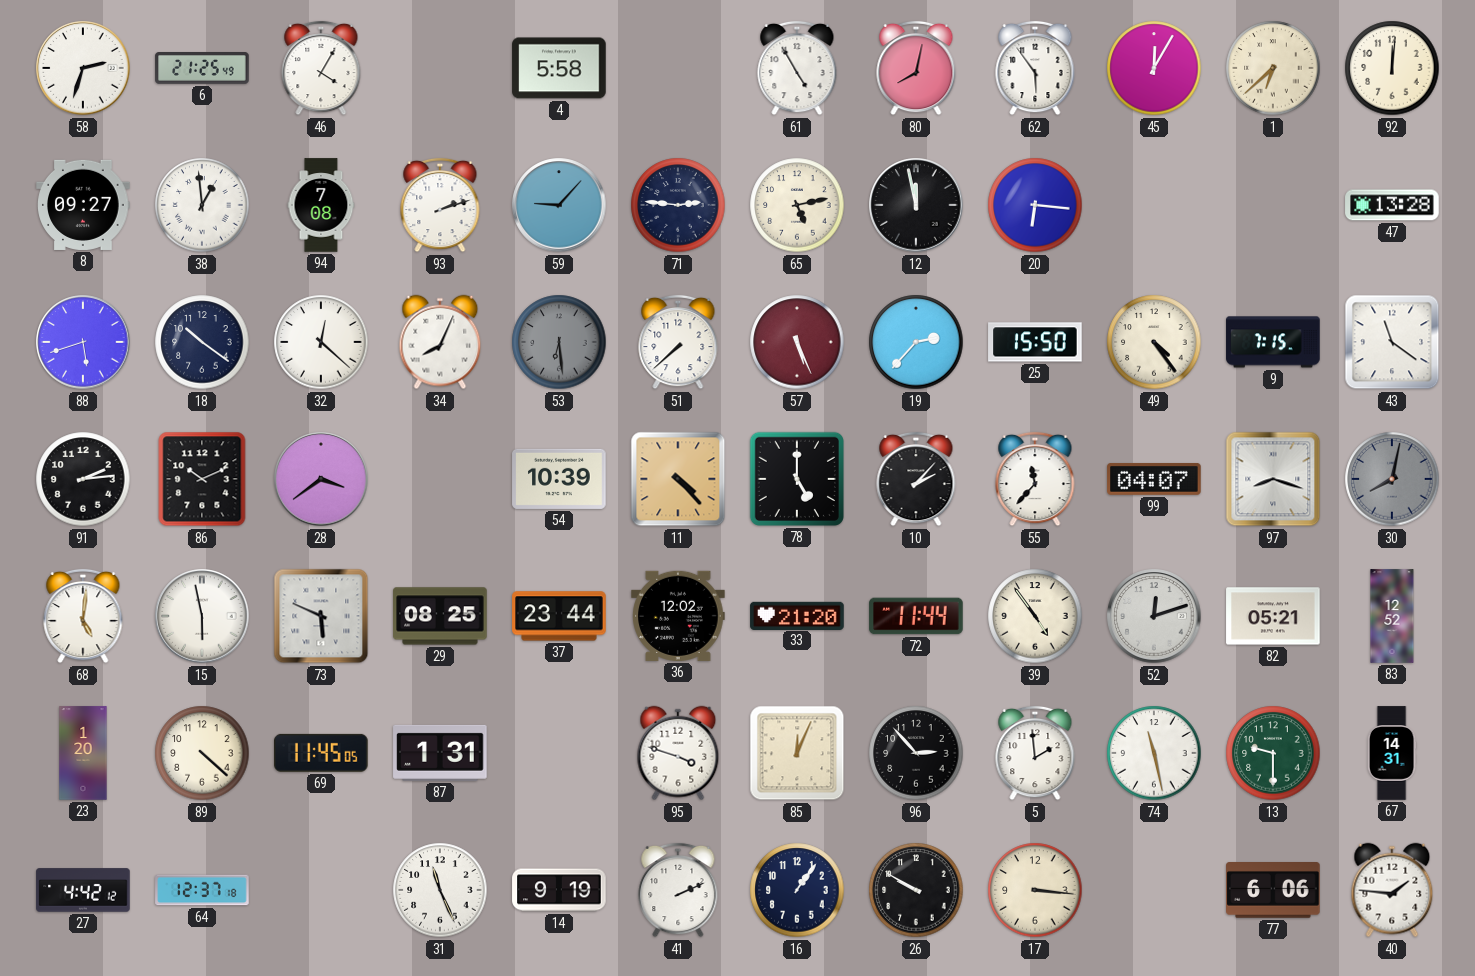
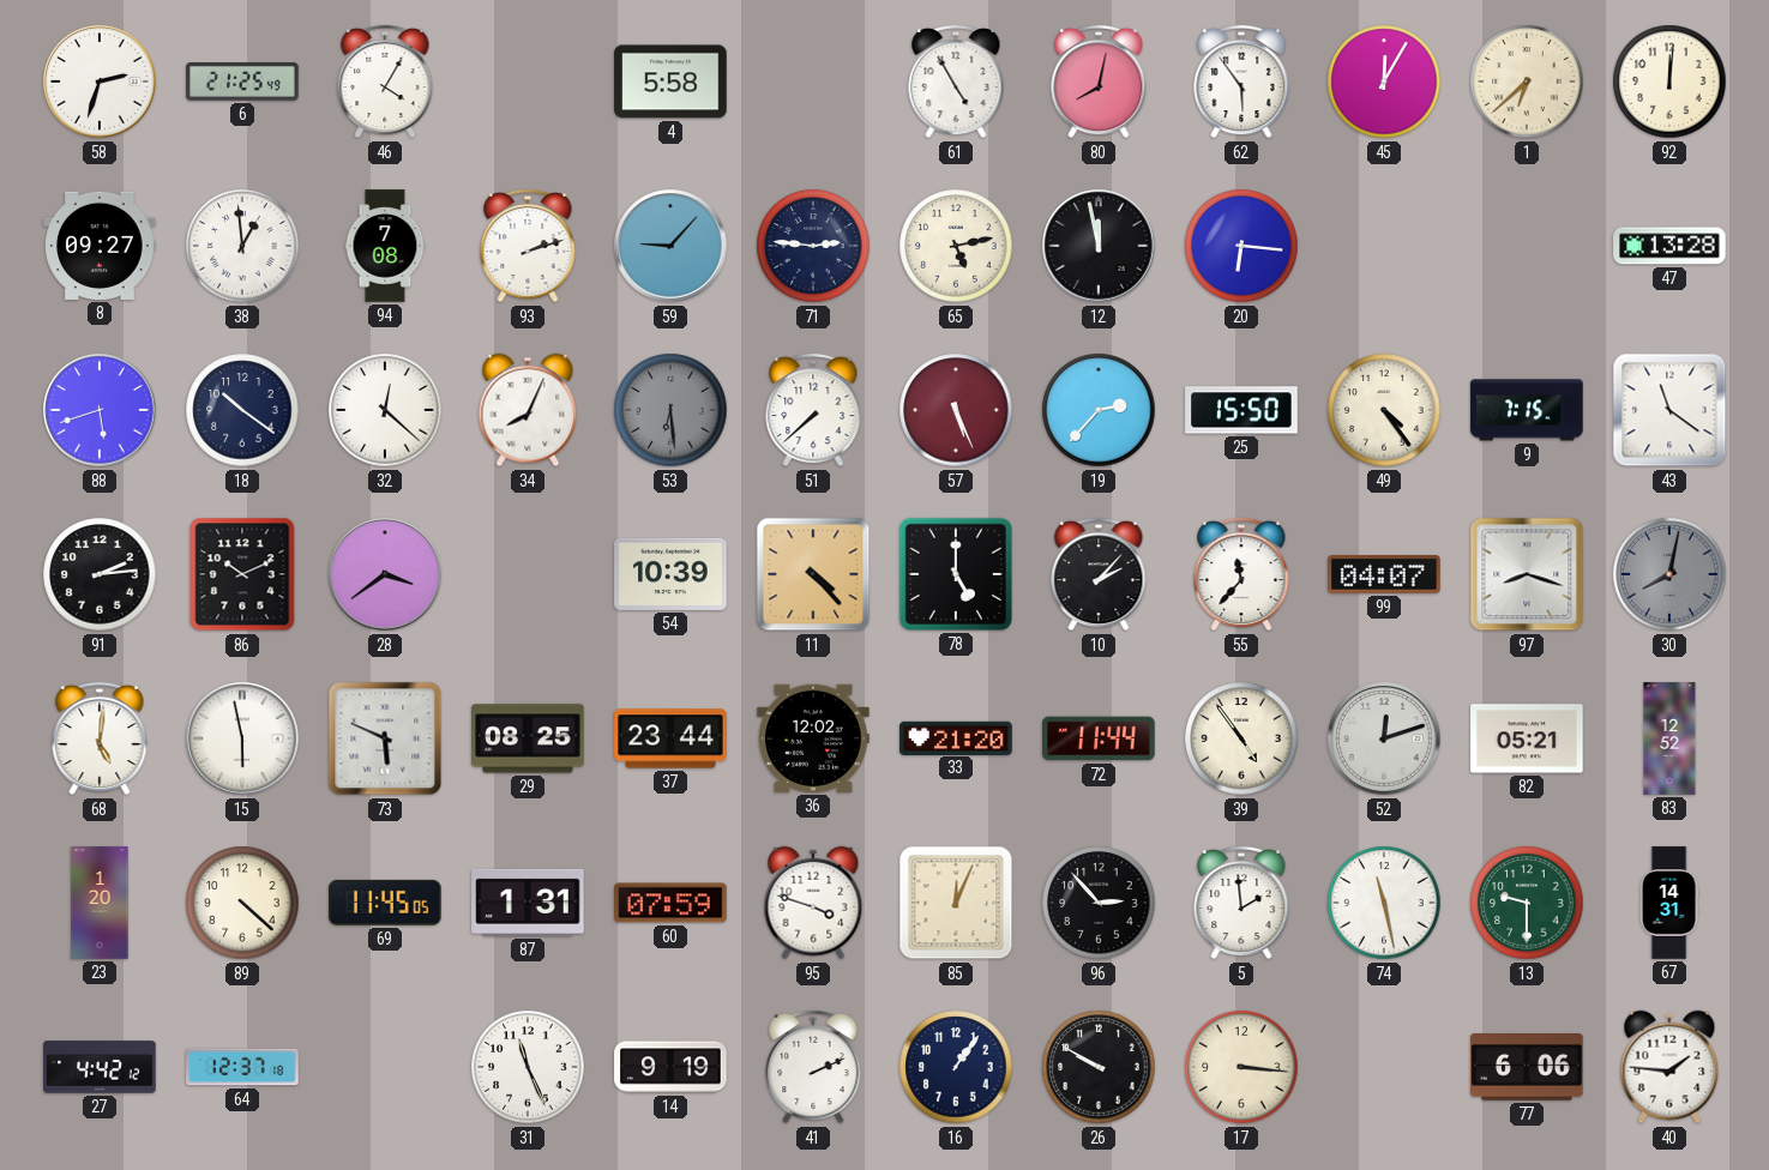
60: none -> 07:59 (670, 903)
